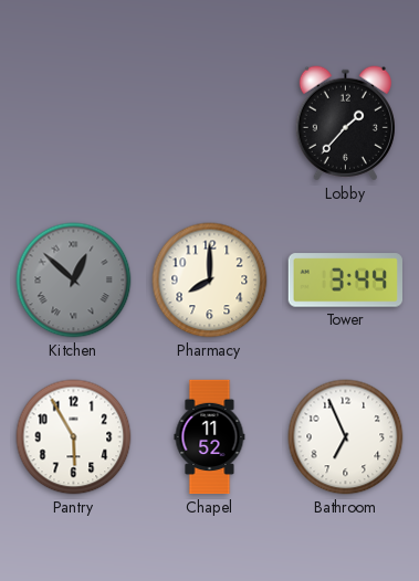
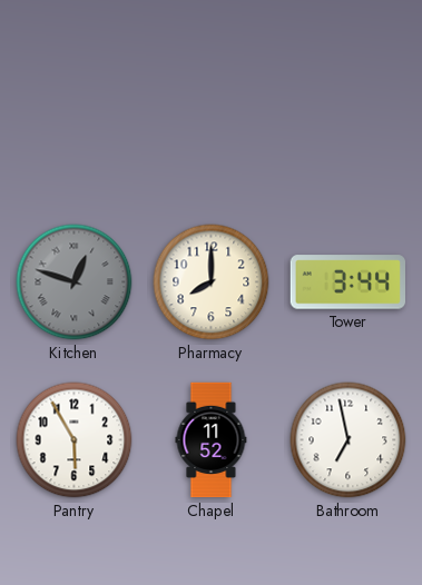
Lobby: 1:37 -> none (345, 124)
Kitchen: 12:52 -> 12:48 (75, 282)
Bathroom: 6:56 -> 6:58 (349, 440)
